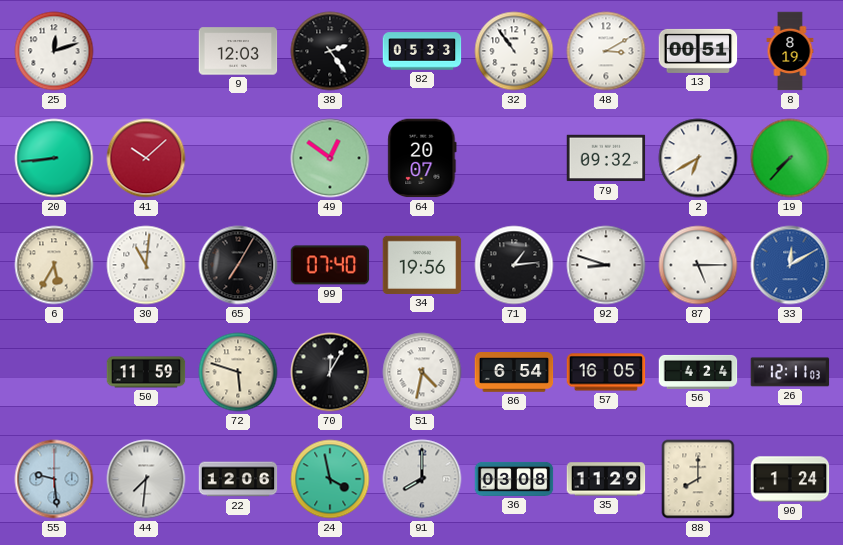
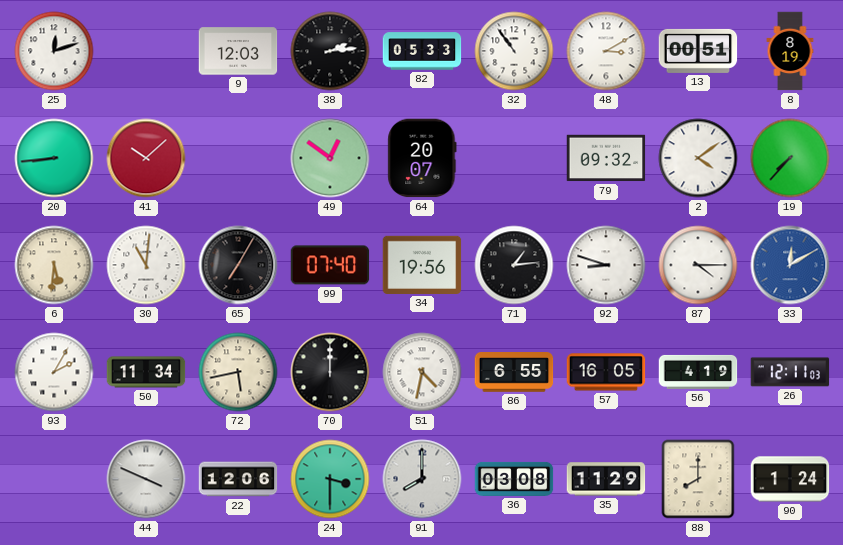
38: 2:24 -> 2:14 (330, 51)
2: 6:40 -> 4:09 (698, 158)
6: 5:35 -> 5:31 (54, 265)
87: 5:15 -> 4:15 (698, 265)
93: none -> 2:05 (54, 372)
50: 11:59 -> 11:34 (146, 372)
72: 5:48 -> 5:43 (238, 372)
70: 12:05 -> 12:00 (330, 372)
86: 6:54 -> 6:55 (514, 372)
56: 4:24 -> 4:19 (698, 372)
55: 9:29 -> none (54, 479)
44: 7:31 -> 3:49 (146, 479)
24: 3:58 -> 3:30 (330, 479)
